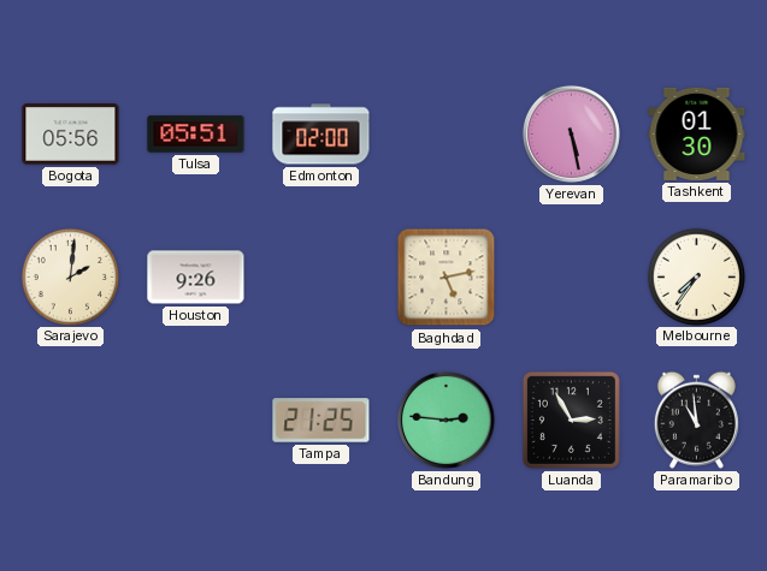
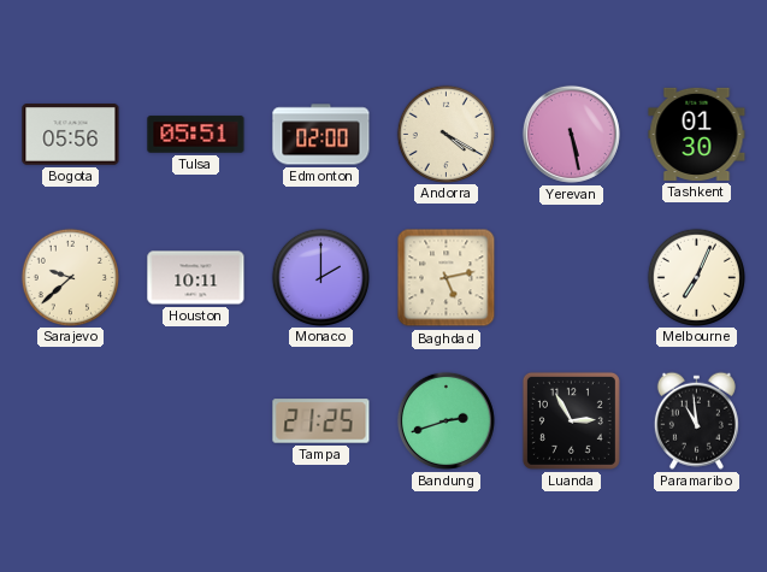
Andorra: none -> 4:20 (446, 134)
Sarajevo: 2:01 -> 9:38 (70, 277)
Houston: 9:26 -> 10:11 (196, 278)
Monaco: none -> 2:00 (320, 277)
Melbourne: 7:36 -> 7:04 (696, 277)
Bandung: 2:46 -> 2:42 (446, 420)
